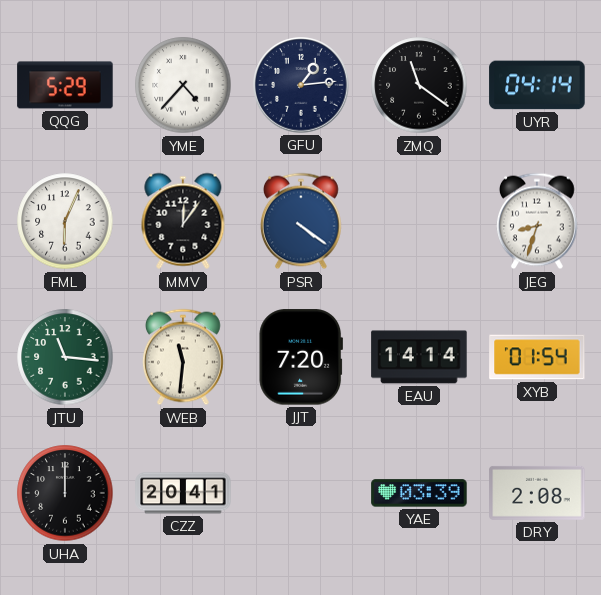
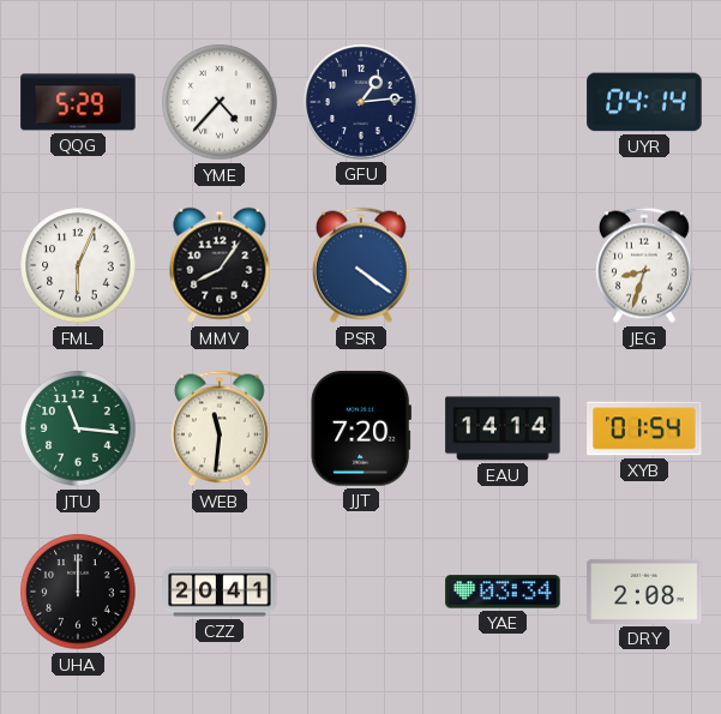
ZMQ: 11:21 -> none (419, 85)
MMV: 12:06 -> 8:06 (220, 265)
YAE: 03:39 -> 03:34 (503, 592)
